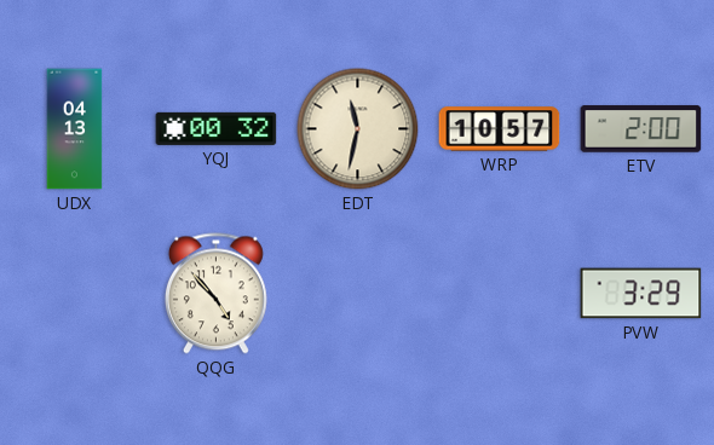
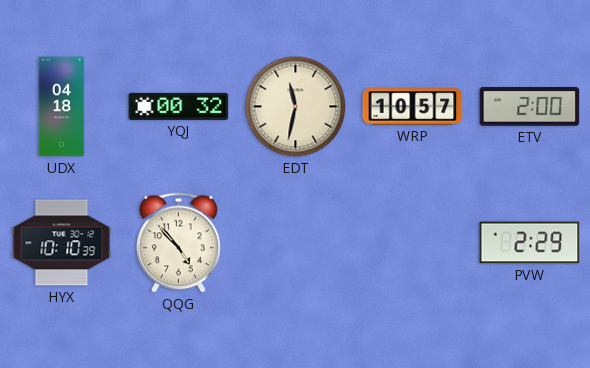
UDX: 04:13 -> 04:18 (62, 107)
HYX: none -> 10:10 (62, 243)
PVW: 3:29 -> 2:29 (530, 243)
